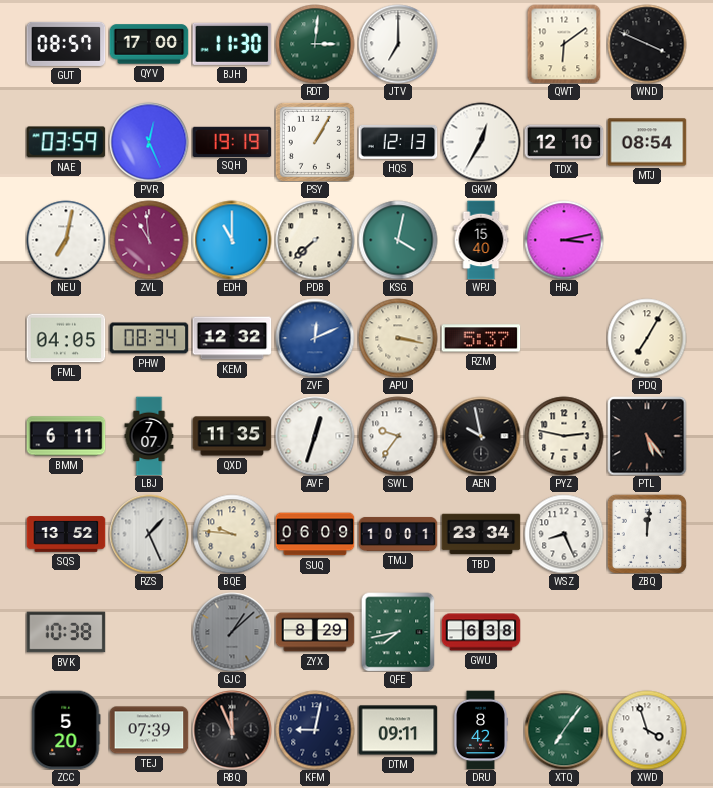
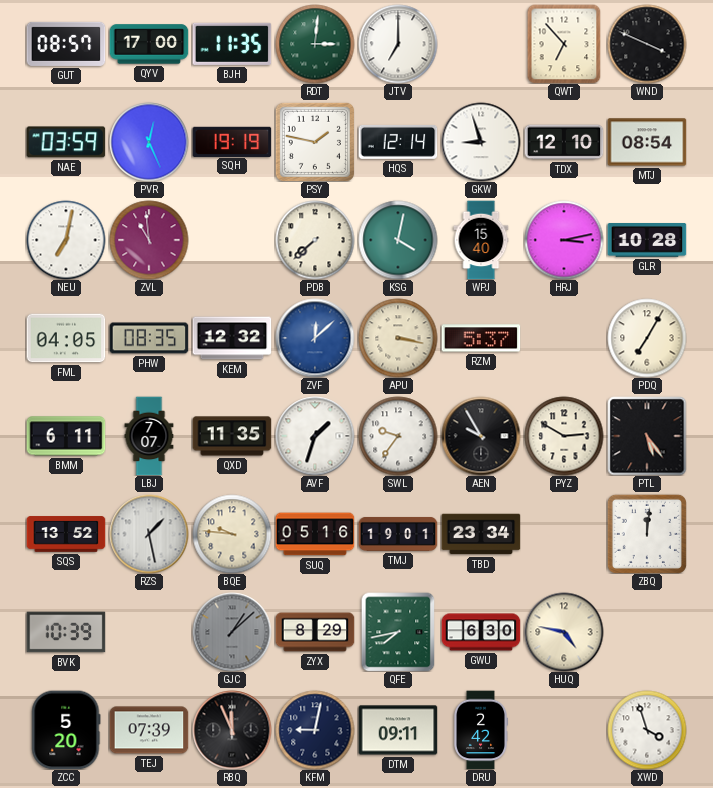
BJH: 11:30 -> 11:35 (232, 44)
QWT: 6:09 -> 6:53 (564, 44)
PSY: 1:05 -> 1:47 (315, 142)
HQS: 12:13 -> 12:14 (398, 142)
GKW: 12:35 -> 8:57 (481, 142)
EDH: 11:00 -> none (232, 240)
GLR: none -> 10:28 (647, 241)
PHW: 08:34 -> 08:35 (149, 338)
ZVF: 12:11 -> 12:08 (315, 338)
AVF: 12:33 -> 1:33 (315, 436)
AEN: 9:58 -> 9:55 (481, 436)
PYZ: 2:47 -> 2:50 (564, 436)
RZS: 1:26 -> 1:28 (149, 534)
SUQ: 06:09 -> 05:16 (315, 534)
TMJ: 10:01 -> 19:01 (398, 534)
WSZ: 8:26 -> none (564, 534)
BVK: 10:38 -> 10:39 (66, 632)
GWU: 6:38 -> 6:30 (481, 632)
HUQ: none -> 4:47 (564, 632)
DRU: 8:42 -> 2:42 (480, 730)
XTQ: 7:06 -> none (564, 730)
